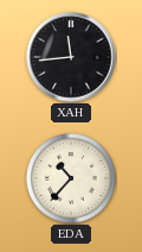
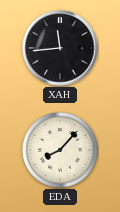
EDA: 10:37 -> 8:07 (61, 151)
